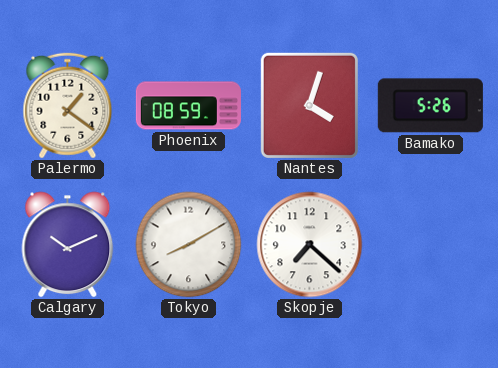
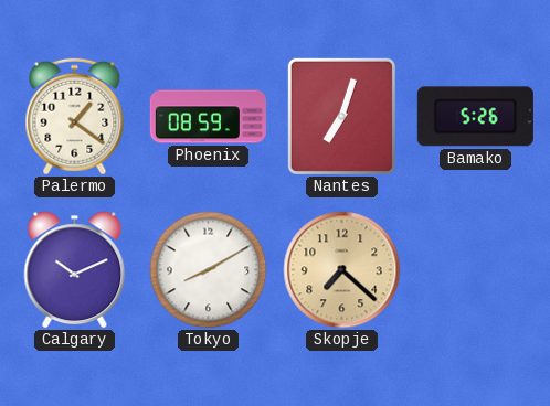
Nantes: 4:03 -> 7:03 (341, 116)
Skopje dial: white -> champagne (342, 270)
